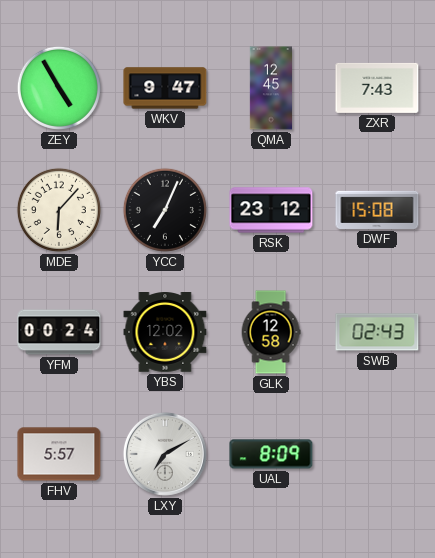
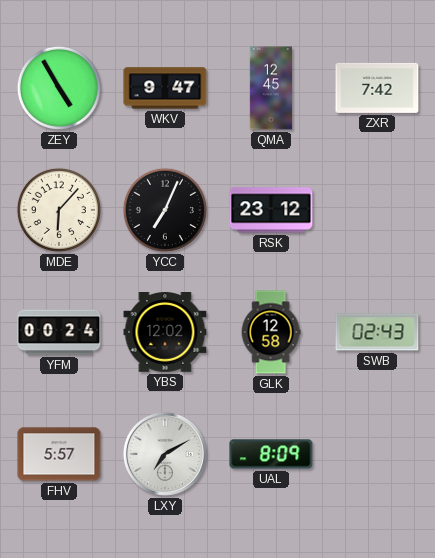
ZXR: 7:43 -> 7:42 (377, 88)
DWF: 15:08 -> none (377, 210)
